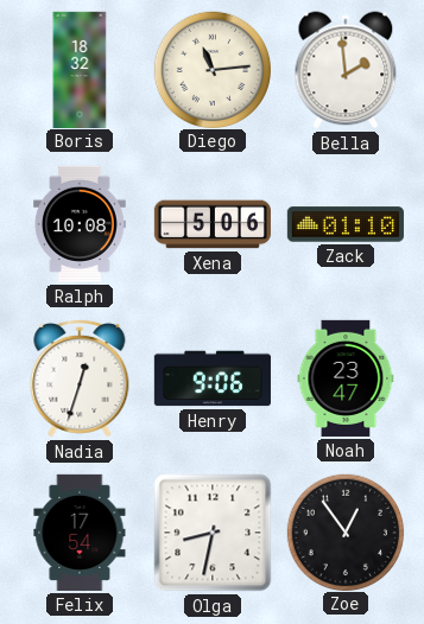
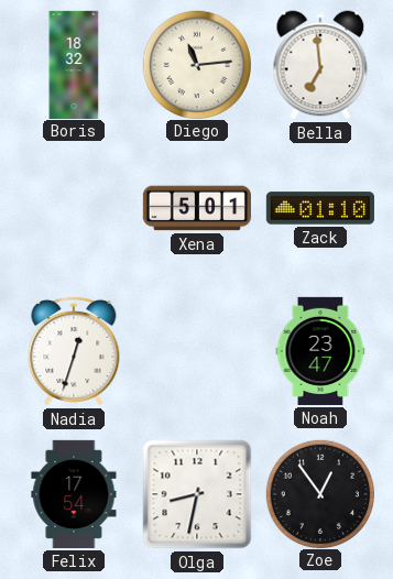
Bella: 1:59 -> 6:59 (320, 65)
Ralph: 10:08 -> none (80, 224)
Xena: 5:06 -> 5:01 (197, 208)
Henry: 9:06 -> none (213, 378)
